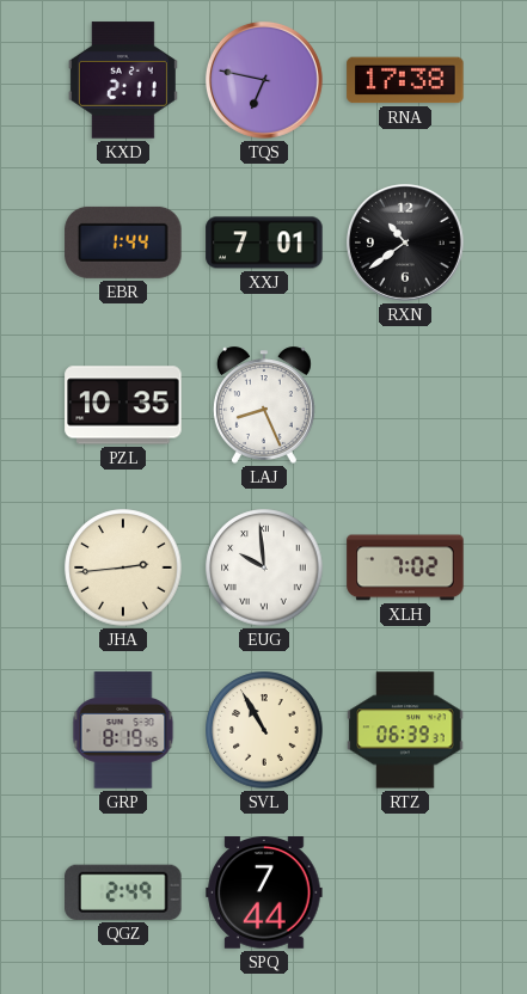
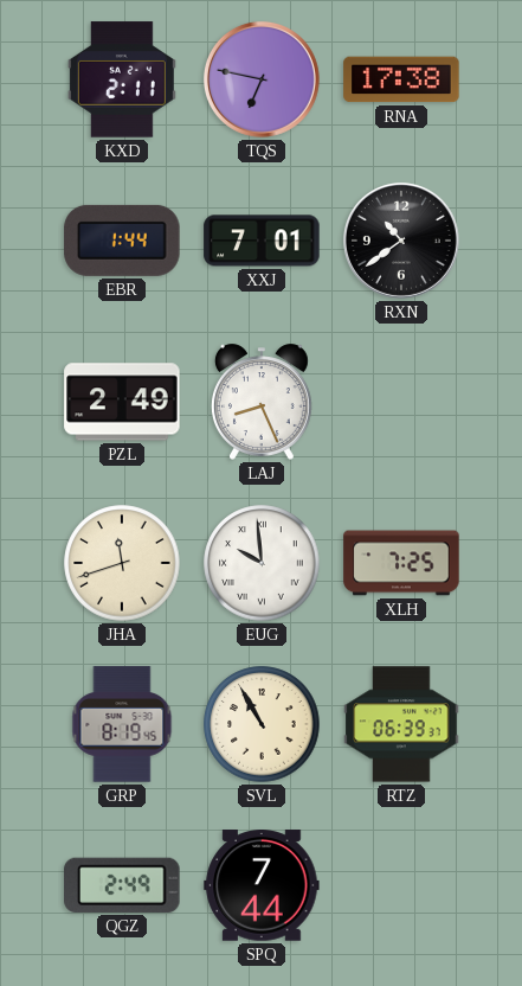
PZL: 10:35 -> 2:49 (122, 402)
JHA: 2:44 -> 11:42 (122, 563)
XLH: 7:02 -> 7:25 (401, 563)
